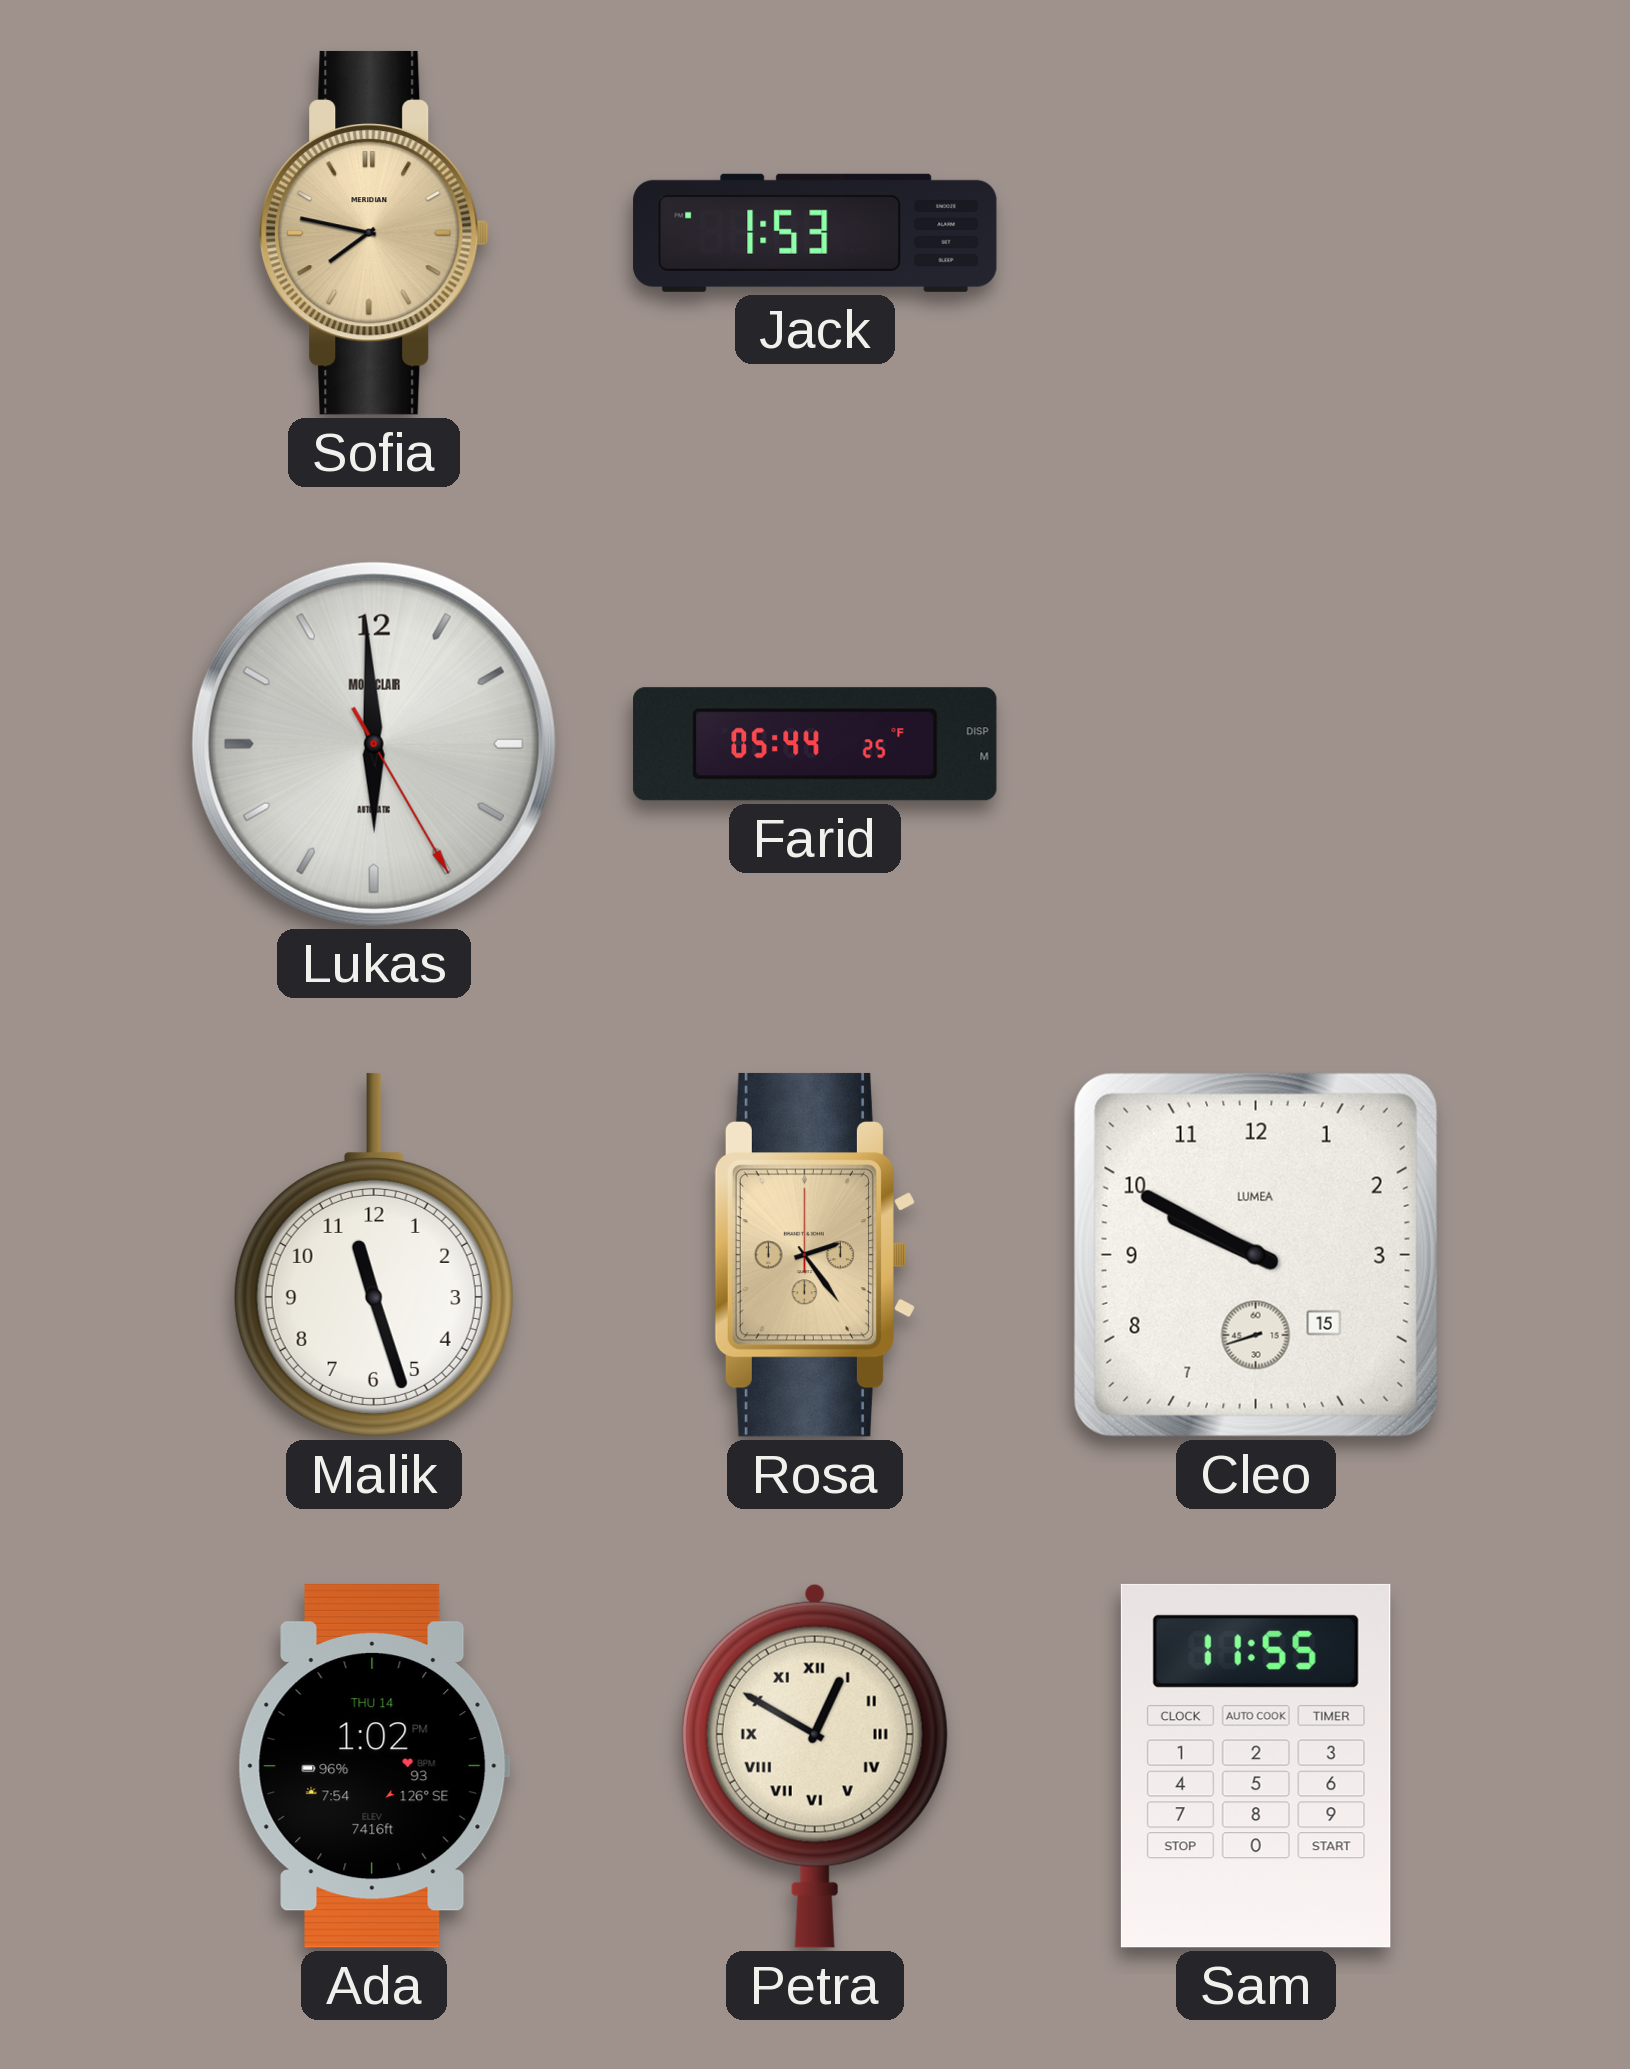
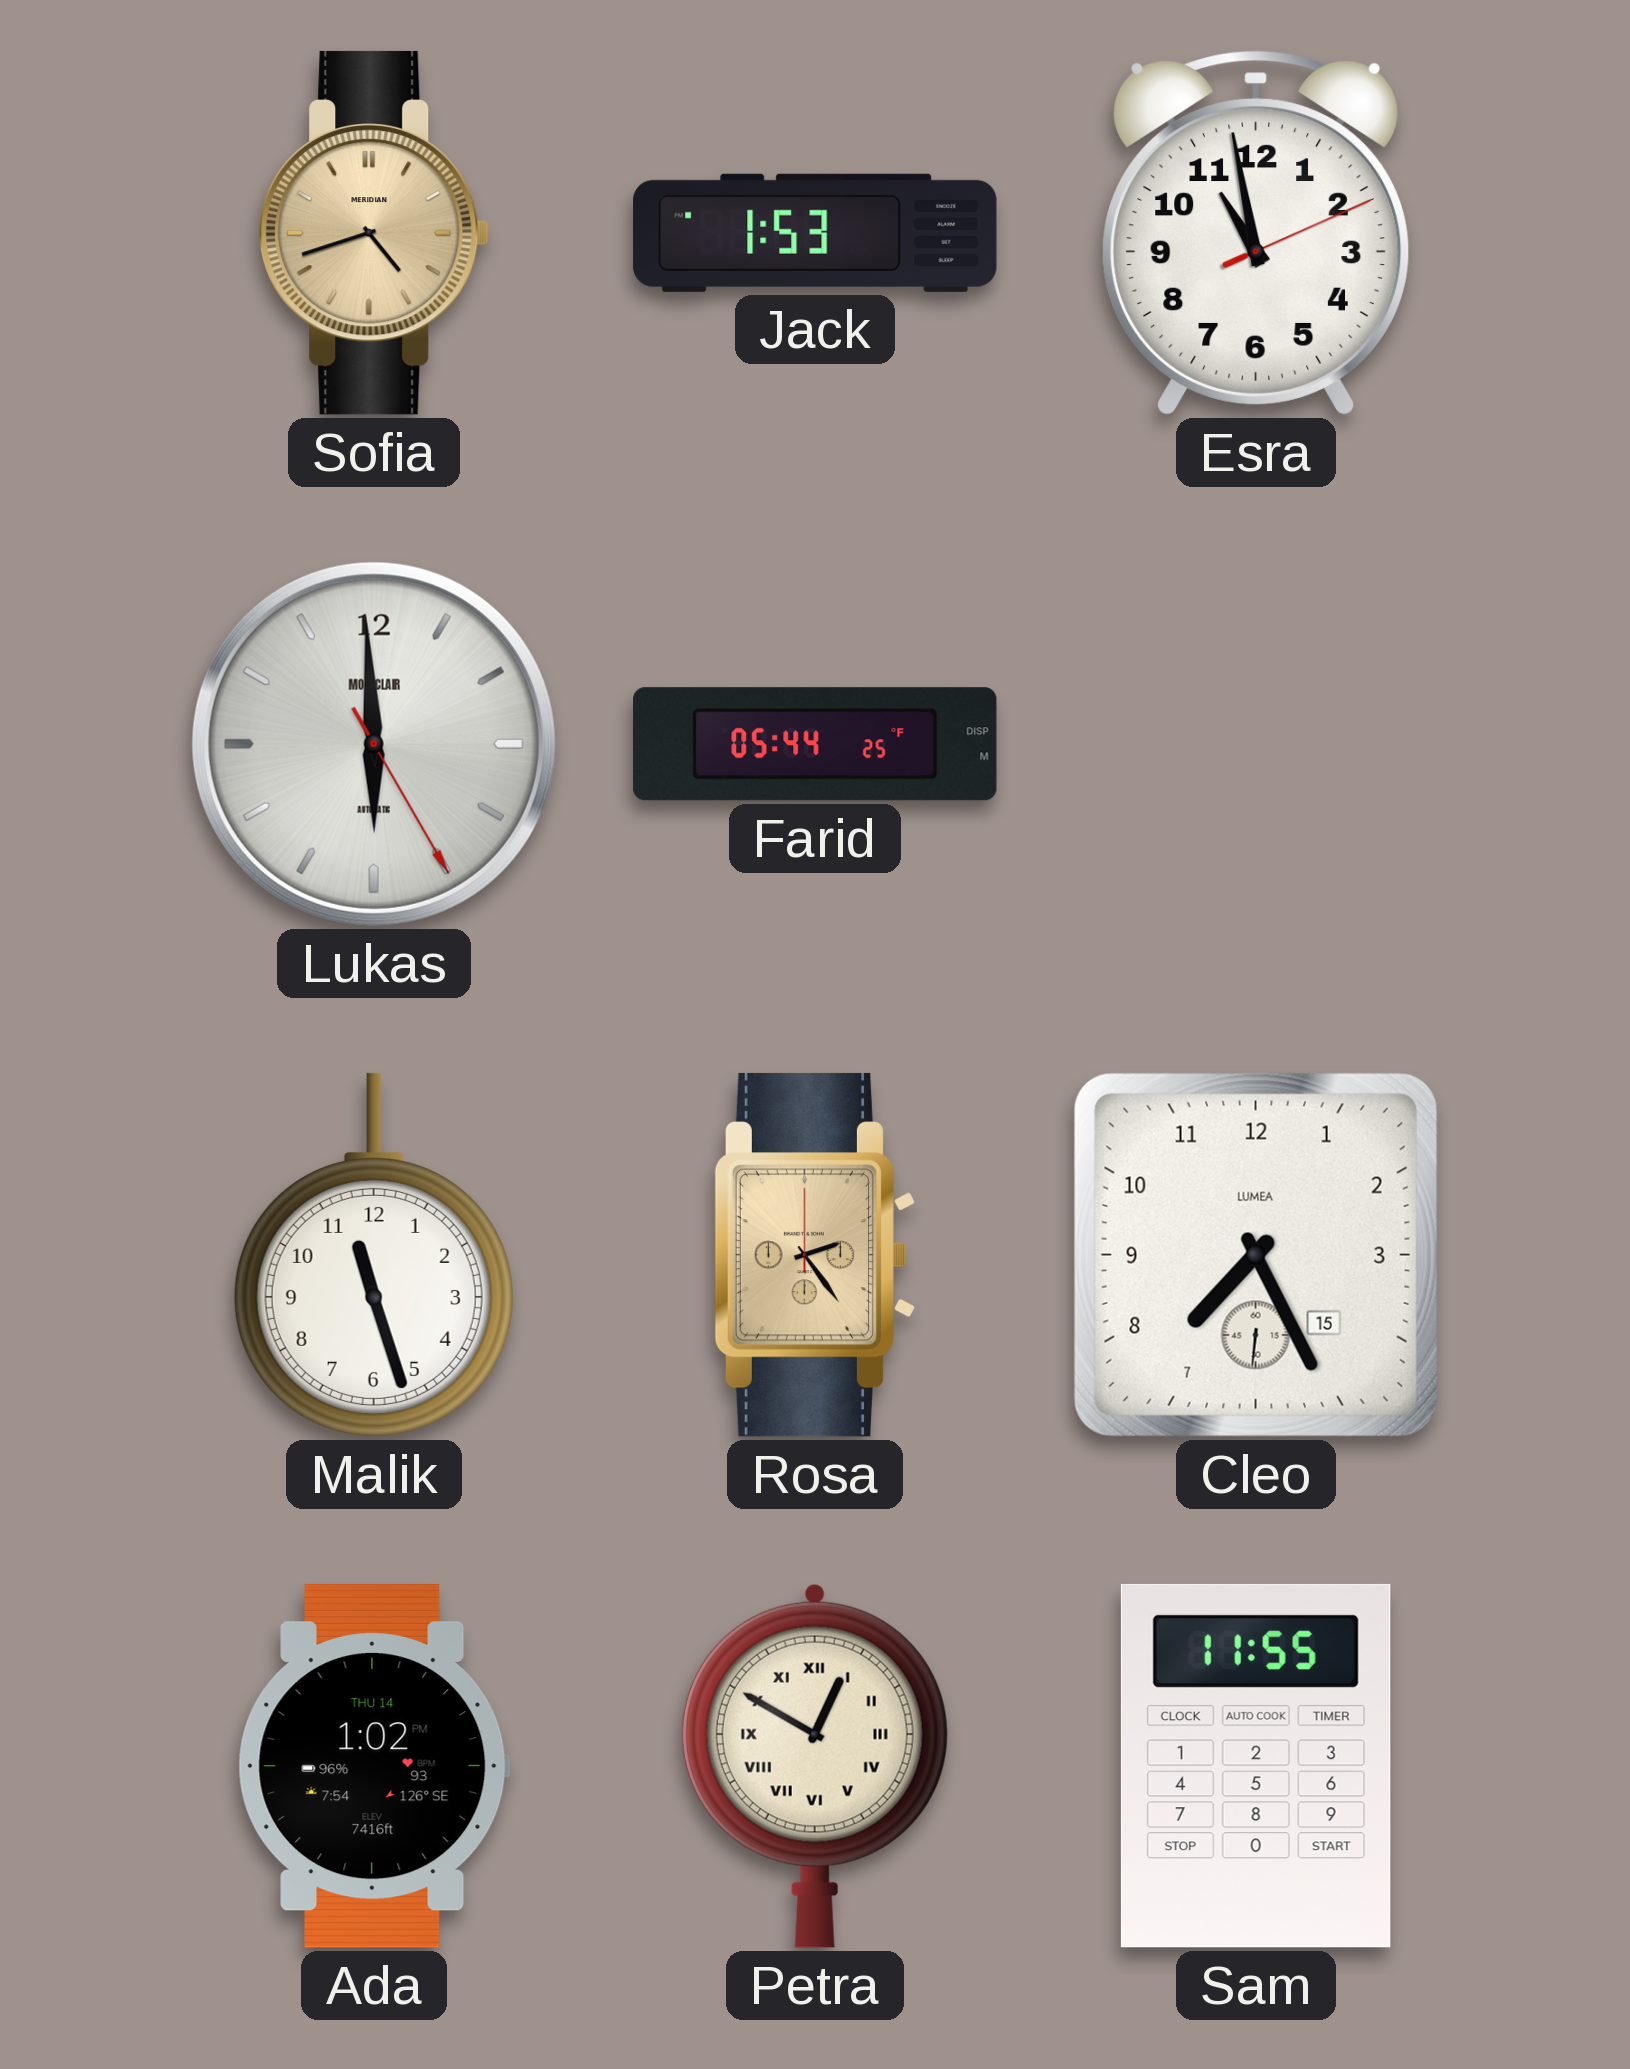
Sofia: 7:47 -> 4:42 (374, 233)
Esra: none -> 10:58 (1256, 233)
Cleo: 9:49 -> 7:25 (1256, 1255)
